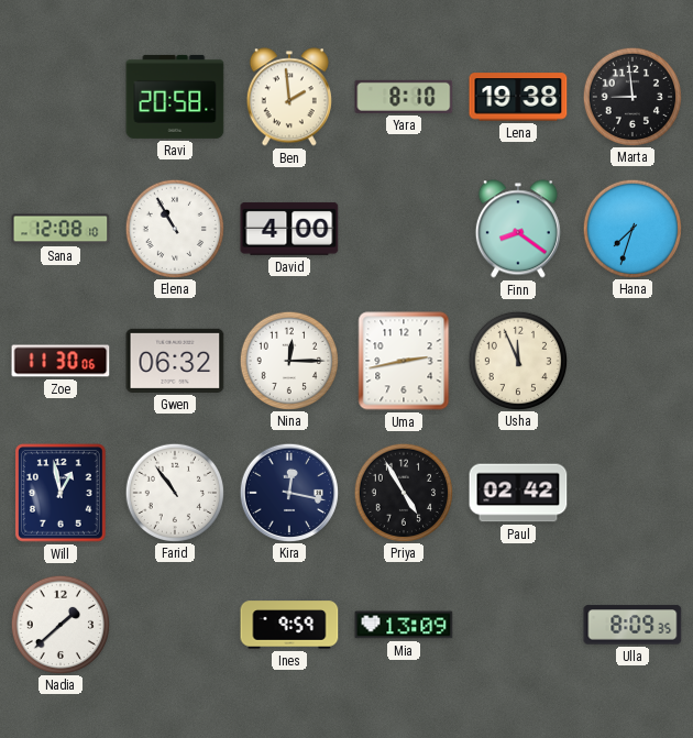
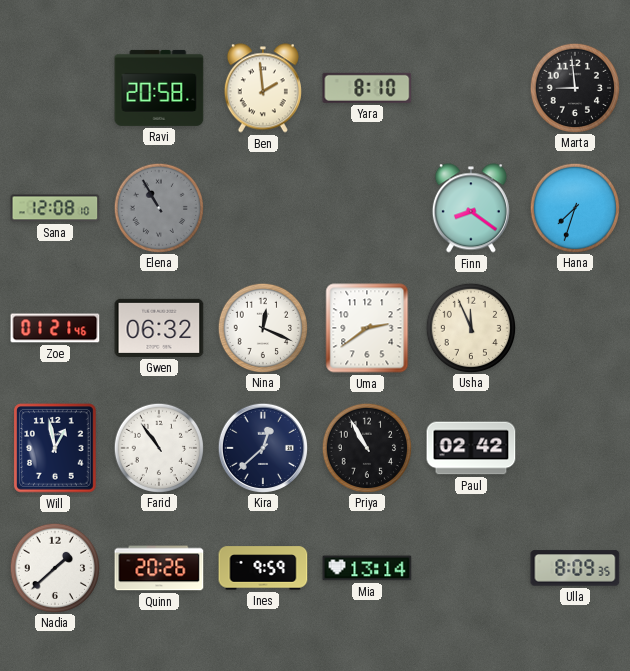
Lena: 19:38 -> none (518, 97)
Elena dial: white -> grey (158, 207)
David: 4:00 -> none (289, 229)
Zoe: 11:30 -> 01:21 (55, 328)
Nina: 12:15 -> 12:19 (262, 327)
Uma: 2:43 -> 2:39 (367, 328)
Kira: 12:17 -> 12:38 (262, 447)
Priya: 4:55 -> 10:55 (366, 447)
Quinn: none -> 20:26 (159, 568)
Mia: 13:09 -> 13:14 (367, 568)
